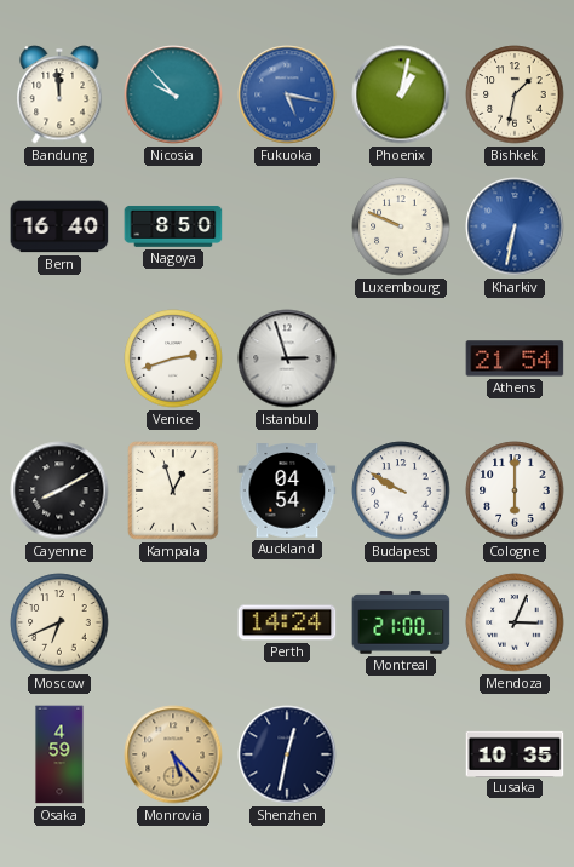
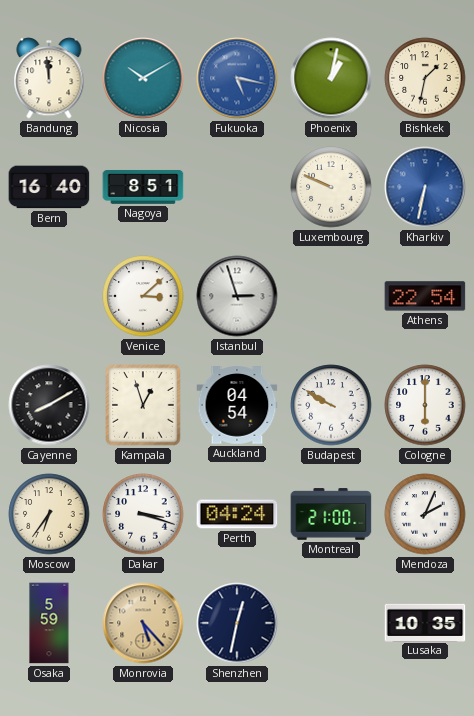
Nicosia: 9:53 -> 10:10 (143, 78)
Nagoya: 8:50 -> 8:51 (143, 187)
Venice: 2:42 -> 3:08 (143, 296)
Athens: 21:54 -> 22:54 (425, 296)
Moscow: 6:41 -> 6:36 (49, 514)
Dakar: none -> 3:18 (143, 514)
Perth: 14:24 -> 04:24 (237, 514)
Mendoza: 3:04 -> 2:04 (425, 514)
Osaka: 4:59 -> 5:59 (49, 623)
